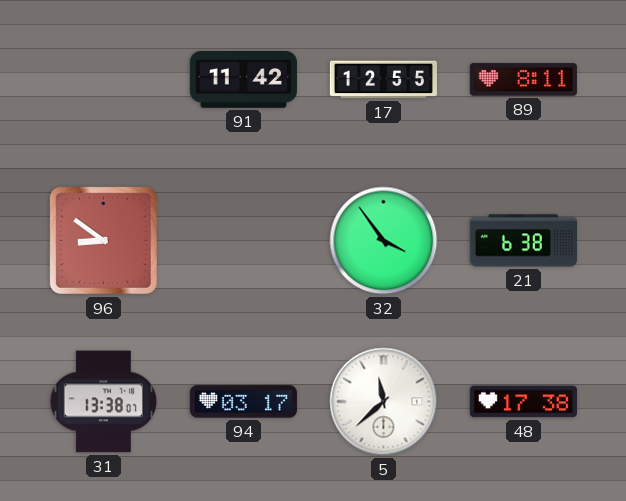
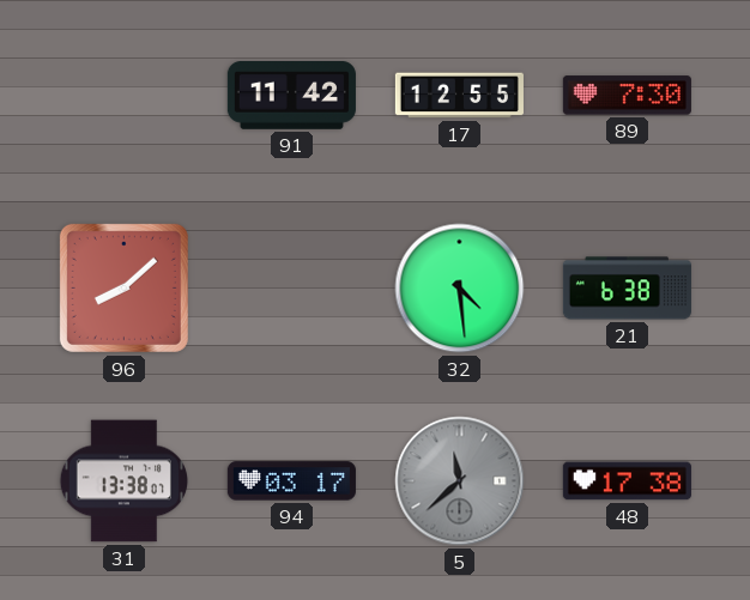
89: 8:11 -> 7:30 (627, 96)
96: 8:51 -> 8:08 (123, 287)
32: 3:54 -> 4:29 (460, 289)
5 dial: white -> grey (460, 481)
